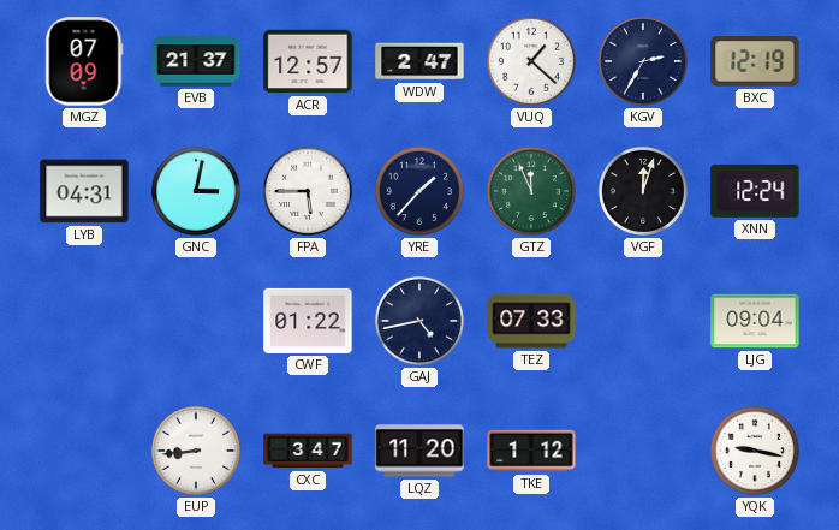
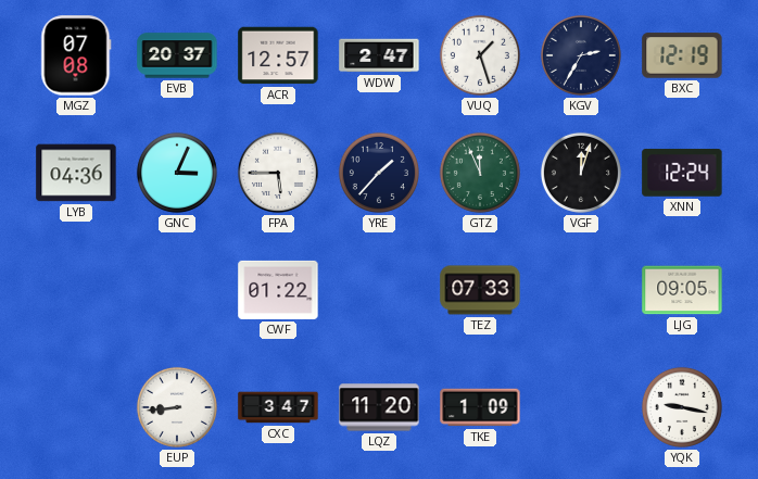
MGZ: 07:09 -> 07:08 (76, 55)
EVB: 21:37 -> 20:37 (177, 55)
VUQ: 1:22 -> 1:27 (480, 55)
LYB: 04:31 -> 04:36 (76, 173)
GNC: 3:02 -> 3:04 (177, 173)
GAJ: 4:43 -> none (419, 321)
LJG: 09:04 -> 09:05 (682, 290)
TKE: 1:12 -> 1:09 (480, 407)
